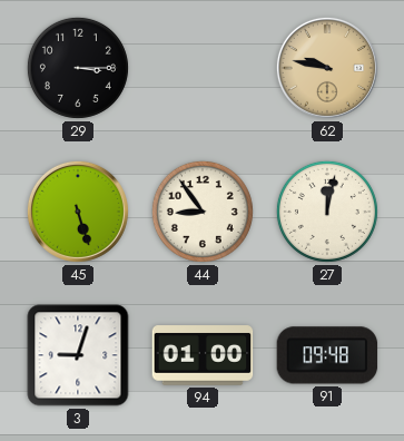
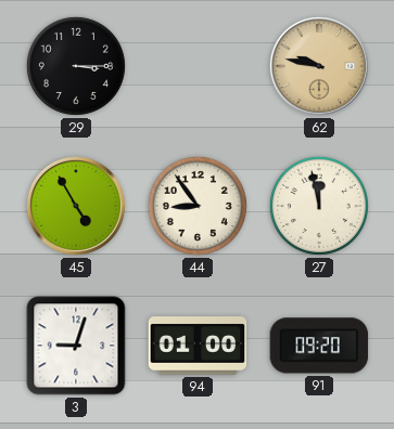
45: 5:27 -> 4:55 (76, 206)
27: 12:02 -> 11:58 (319, 206)
91: 09:48 -> 09:20 (319, 346)
